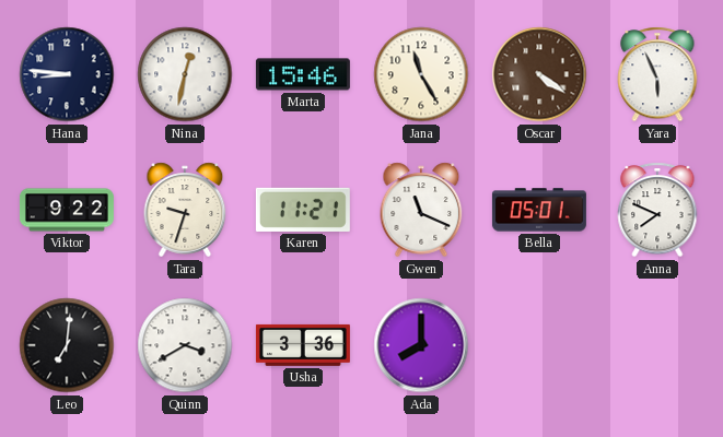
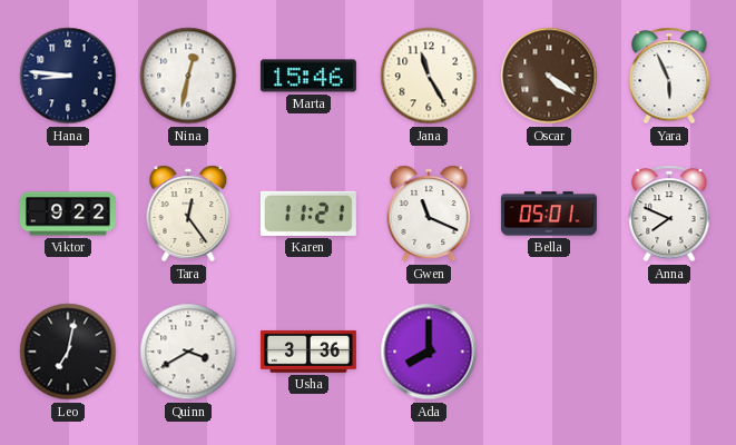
Tara: 9:33 -> 12:24 (188, 214)
Leo: 7:01 -> 7:02 (68, 352)
